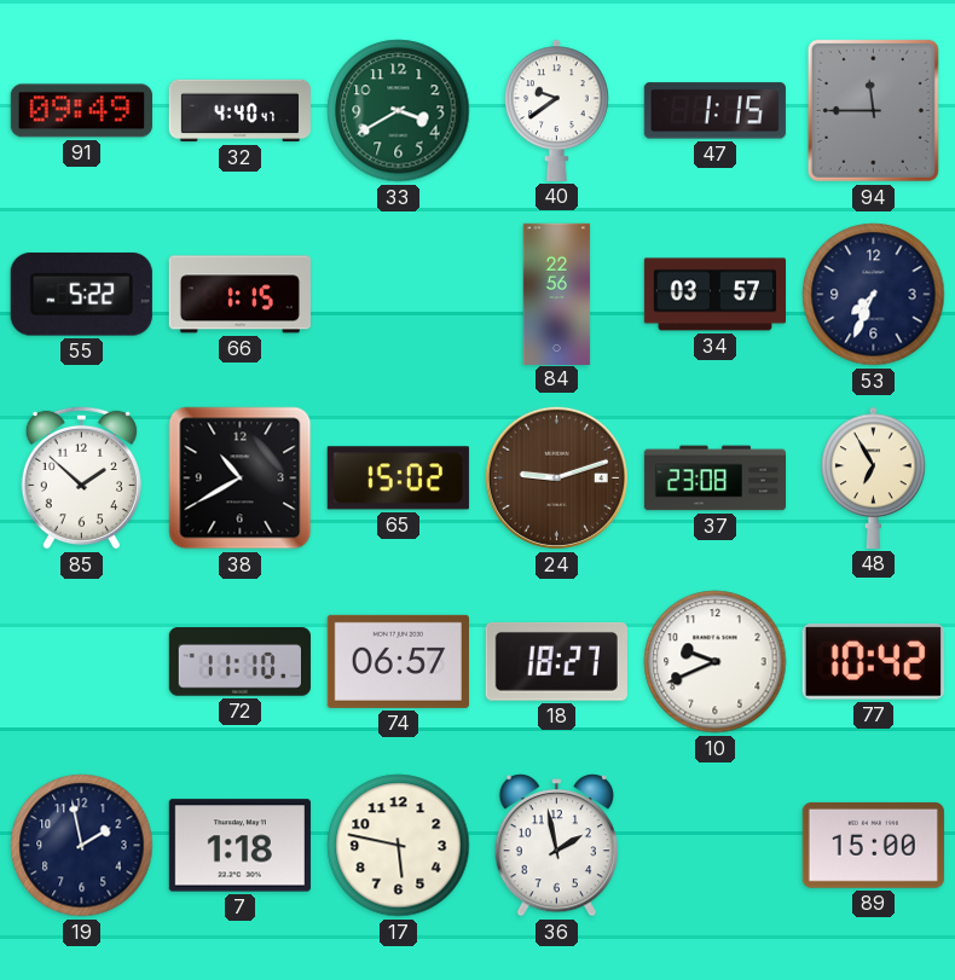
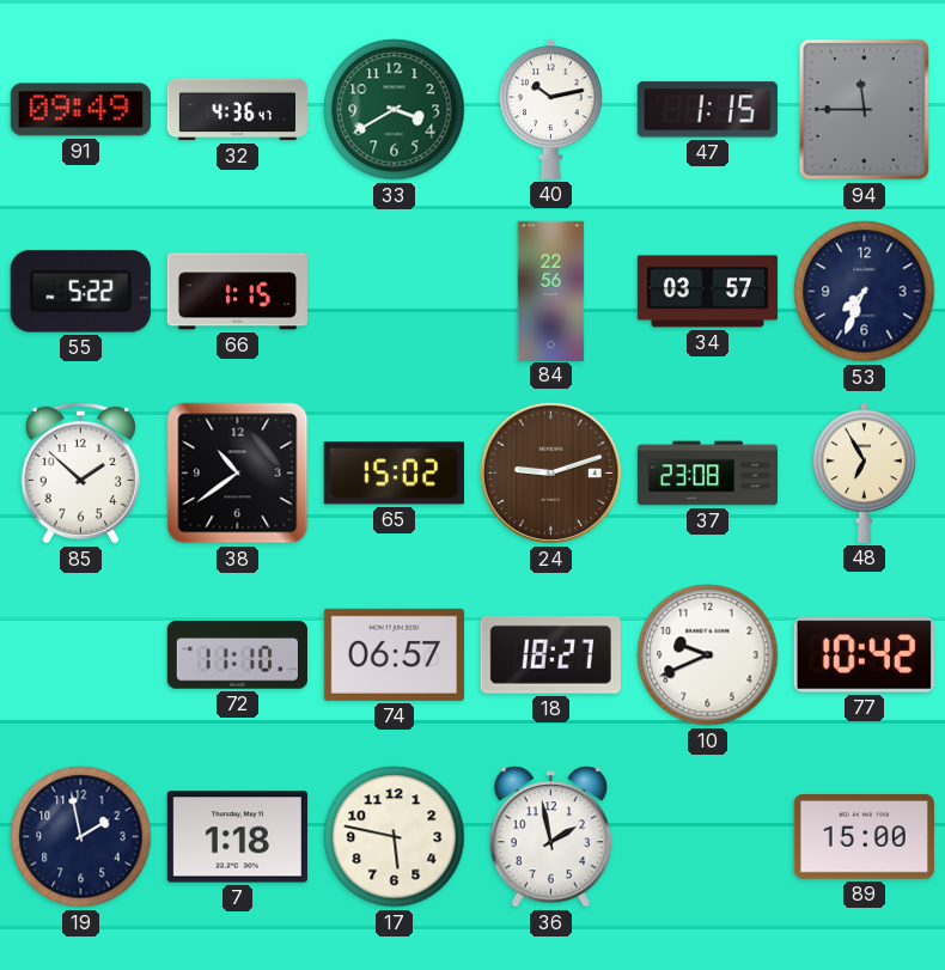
32: 4:40 -> 4:36 (237, 110)
40: 9:39 -> 10:13 (551, 109)
38: 10:40 -> 10:39 (238, 474)
